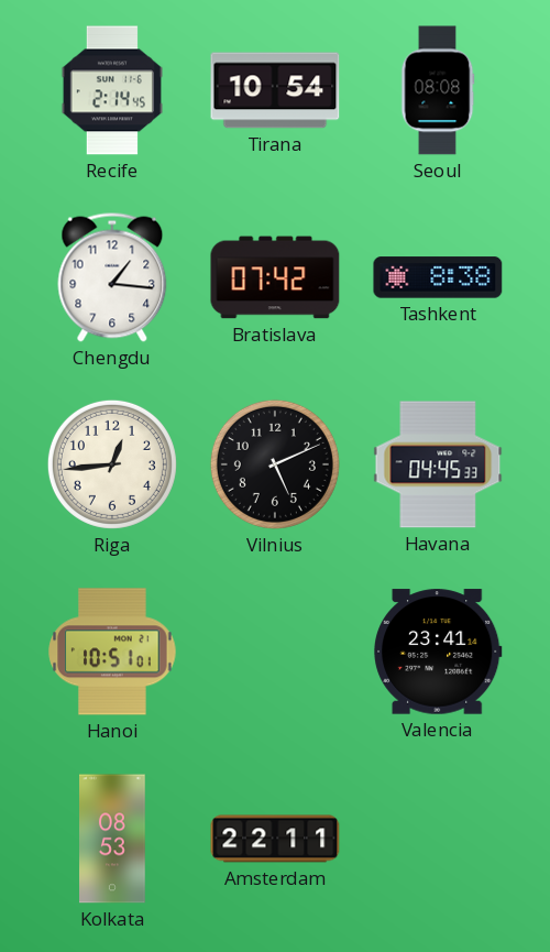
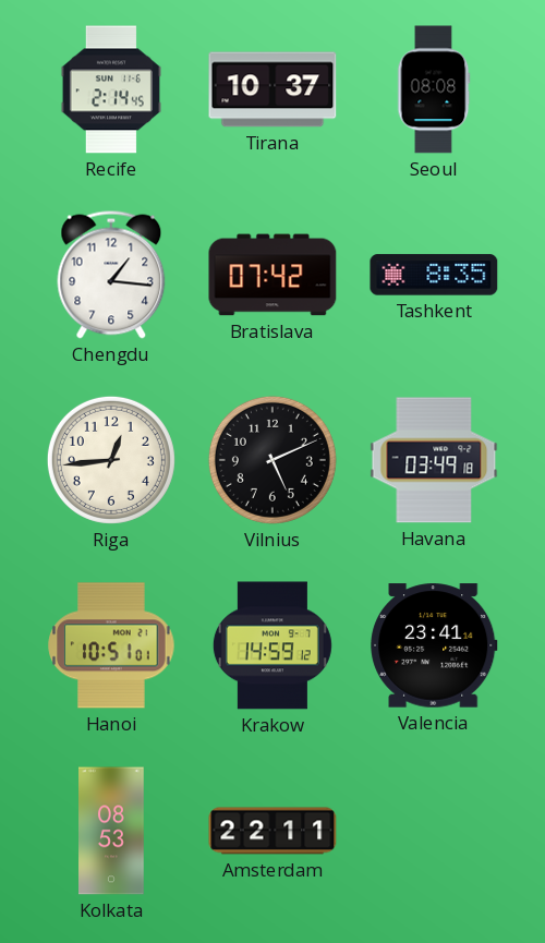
Tirana: 10:54 -> 10:37 (272, 89)
Tashkent: 8:38 -> 8:35 (434, 275)
Havana: 04:45 -> 03:49 (434, 460)
Krakow: none -> 14:59 (272, 645)
